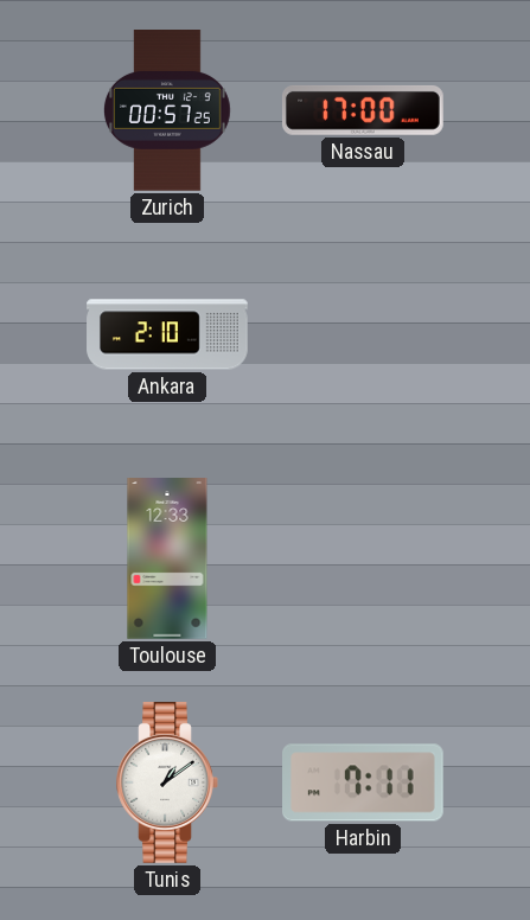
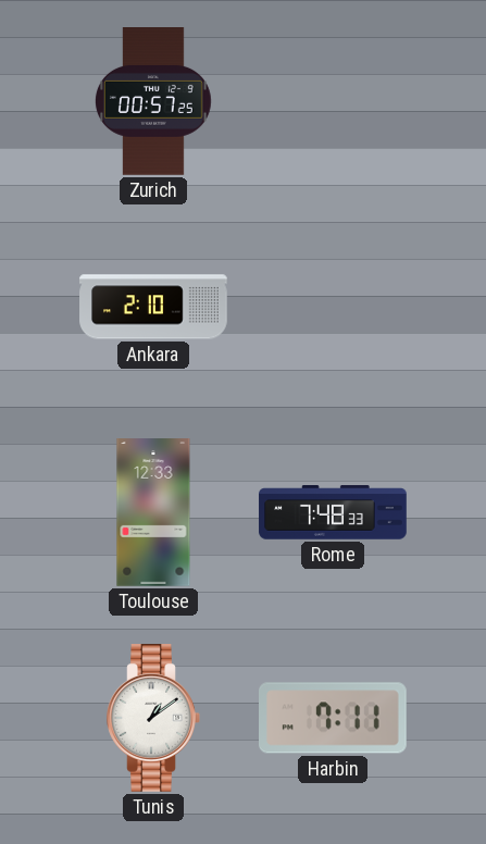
Nassau: 17:00 -> none (363, 110)
Rome: none -> 7:48 (333, 512)
